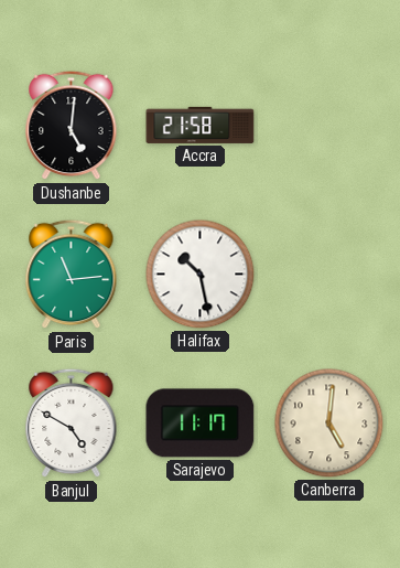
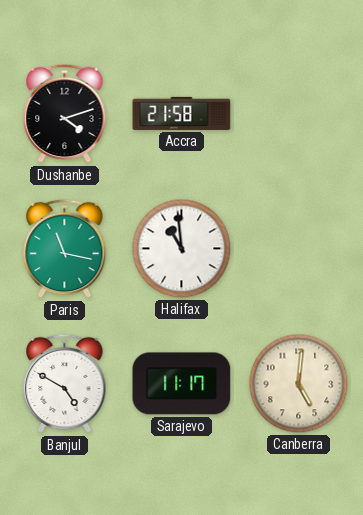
Dushanbe: 5:01 -> 4:12 (65, 114)
Paris: 11:14 -> 11:17 (65, 249)
Halifax: 10:28 -> 10:59 (182, 249)
